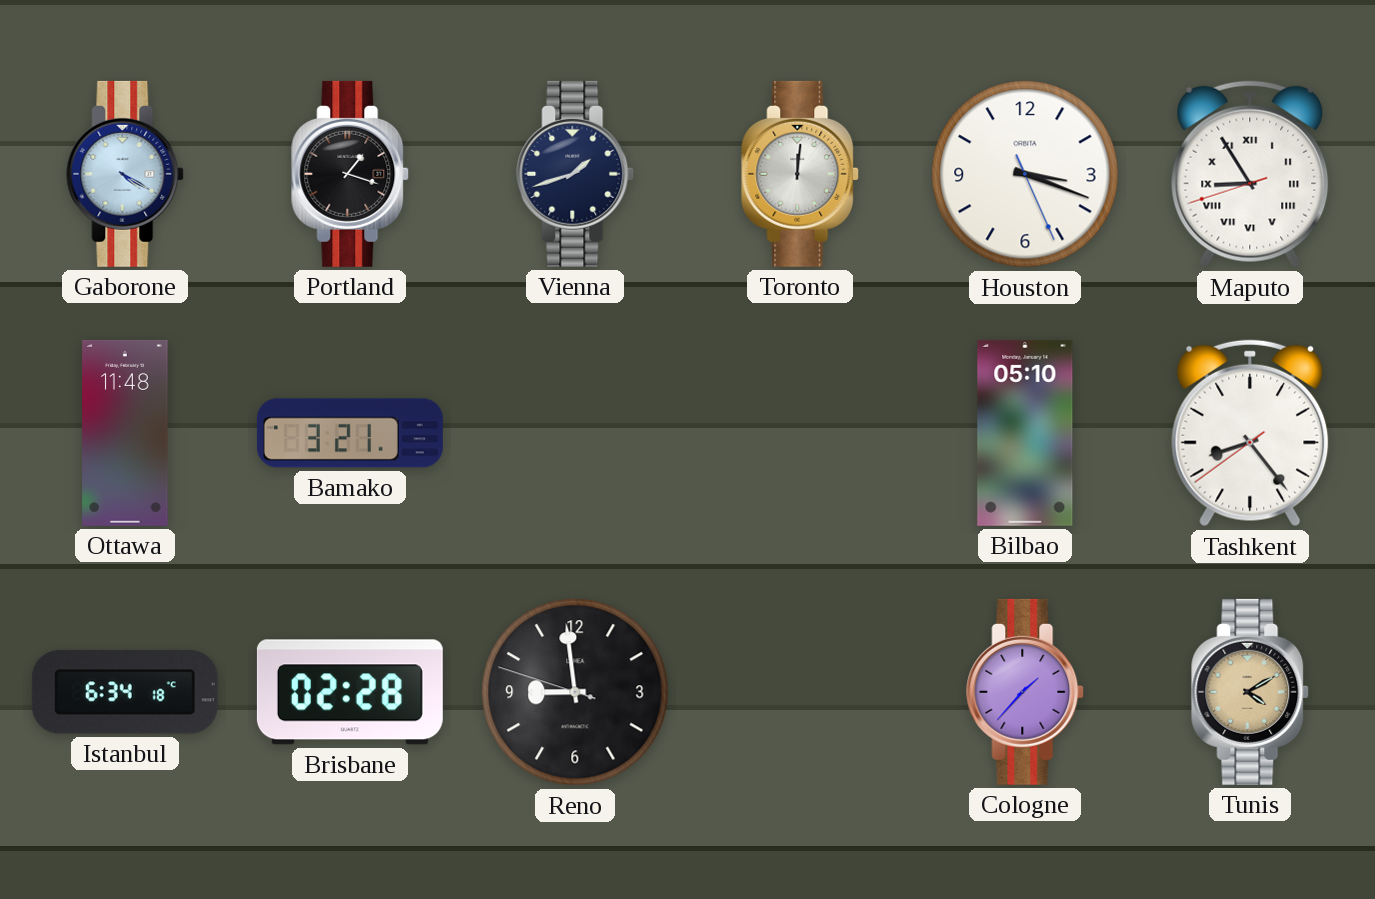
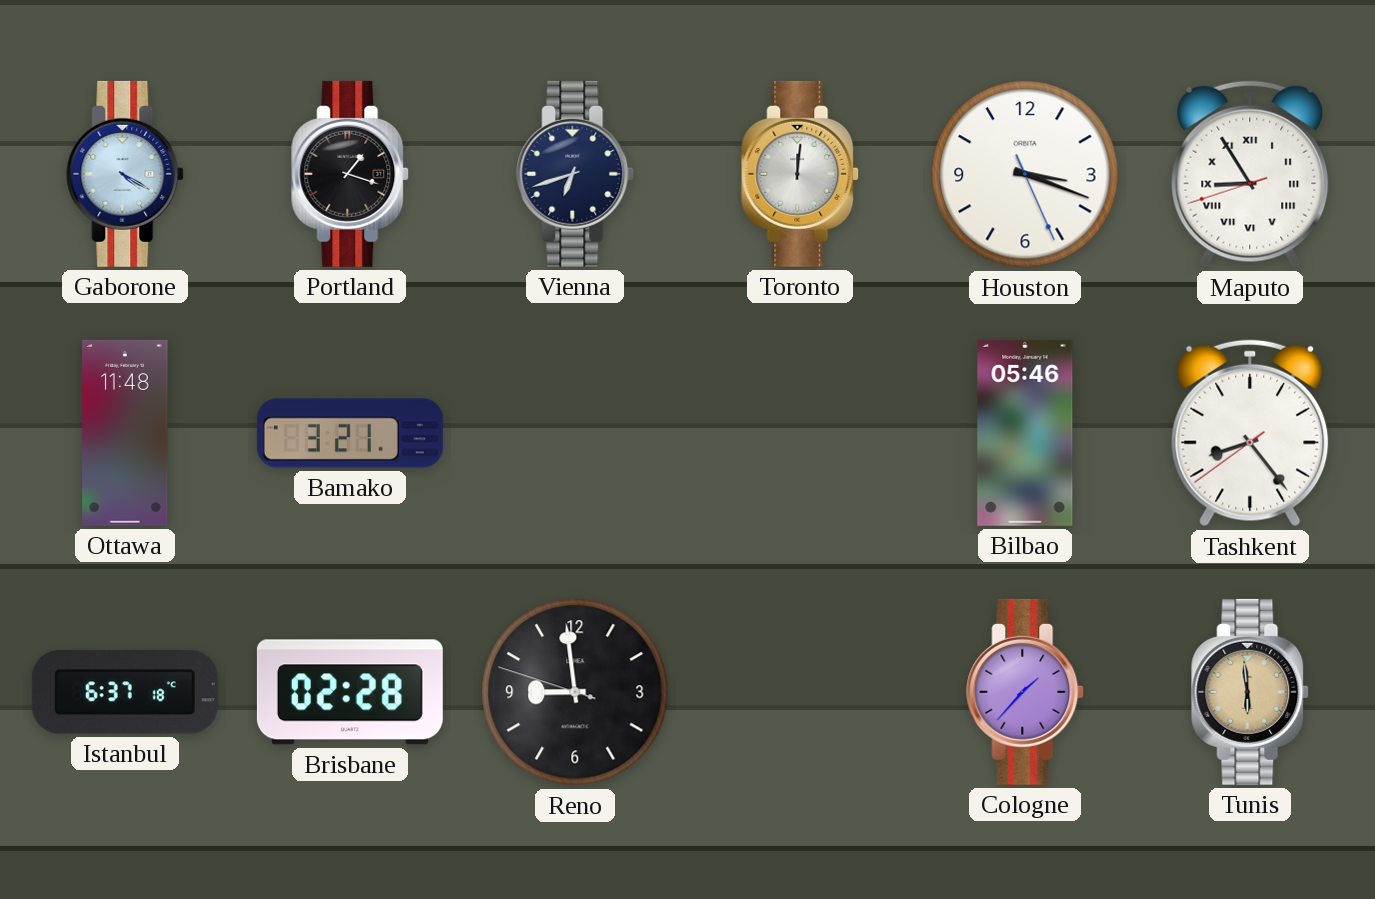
Vienna: 1:42 -> 6:42 (576, 174)
Bilbao: 05:10 -> 05:46 (1025, 433)
Istanbul: 6:34 -> 6:37 (125, 692)
Tunis: 4:10 -> 5:59 (1251, 692)
